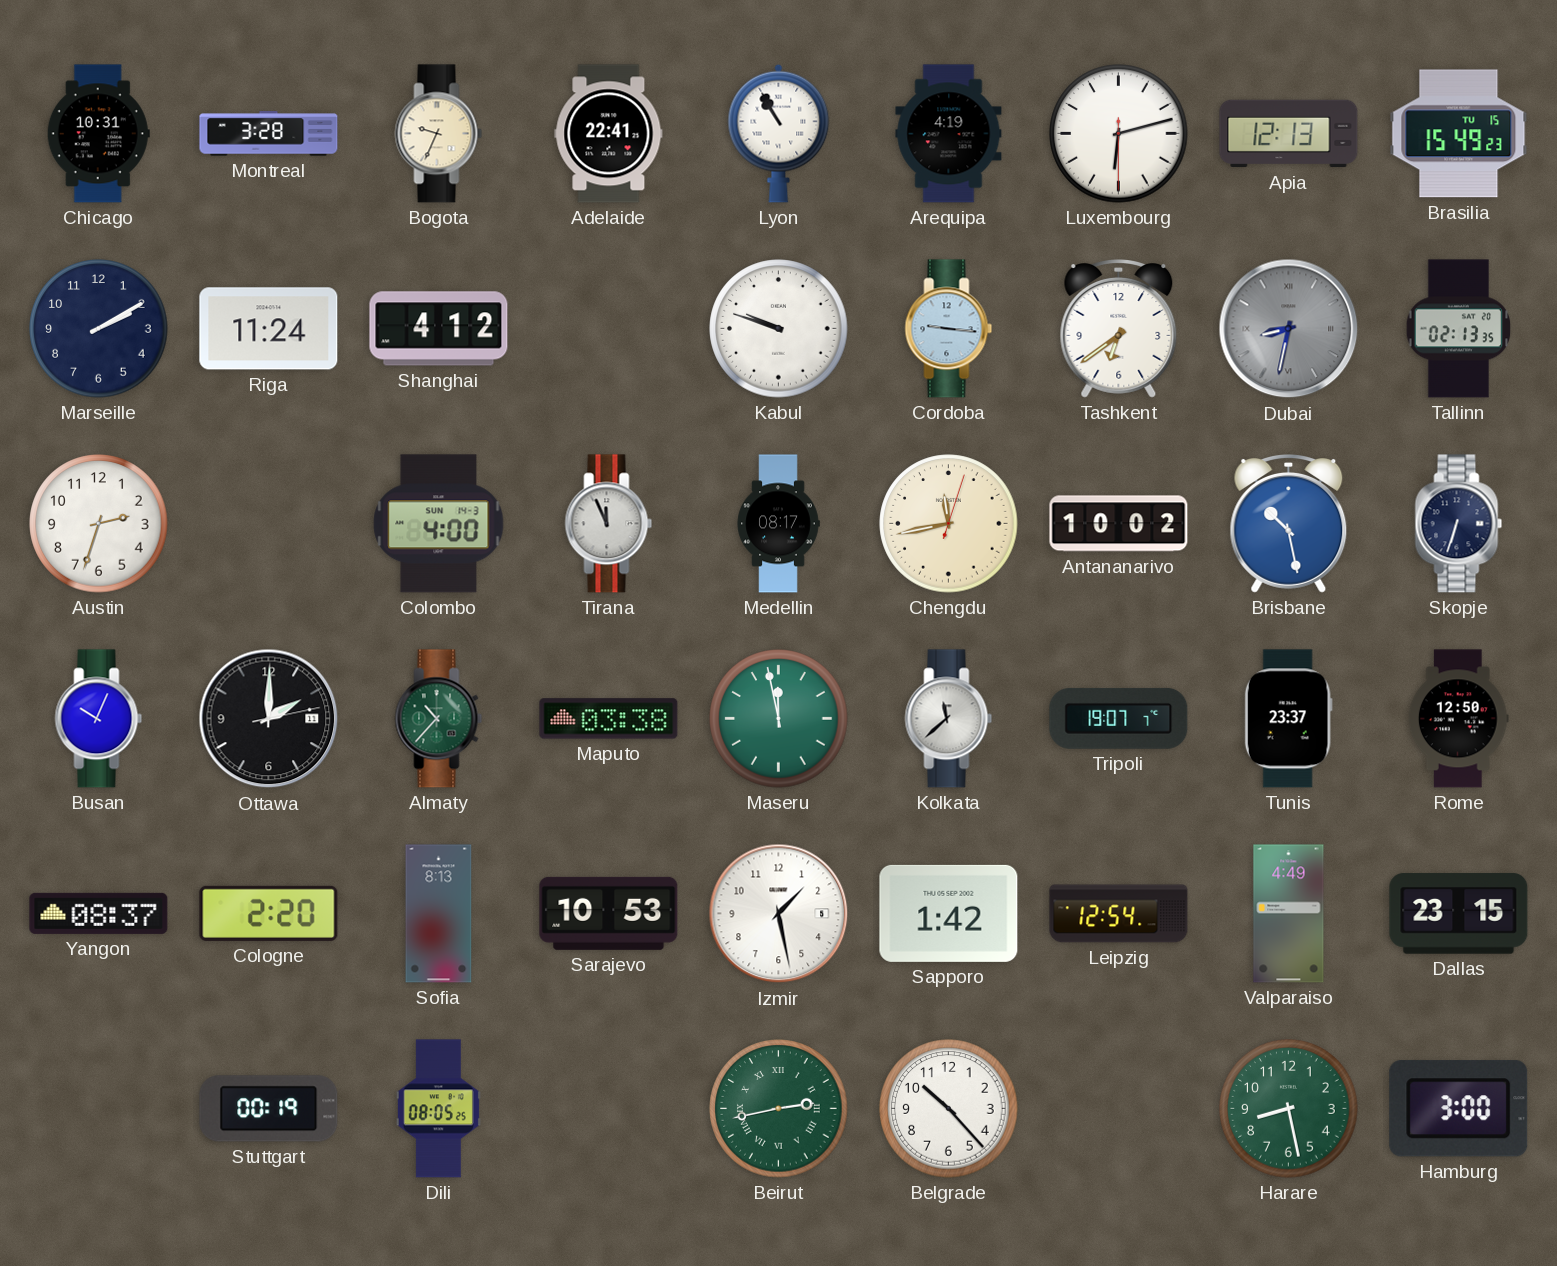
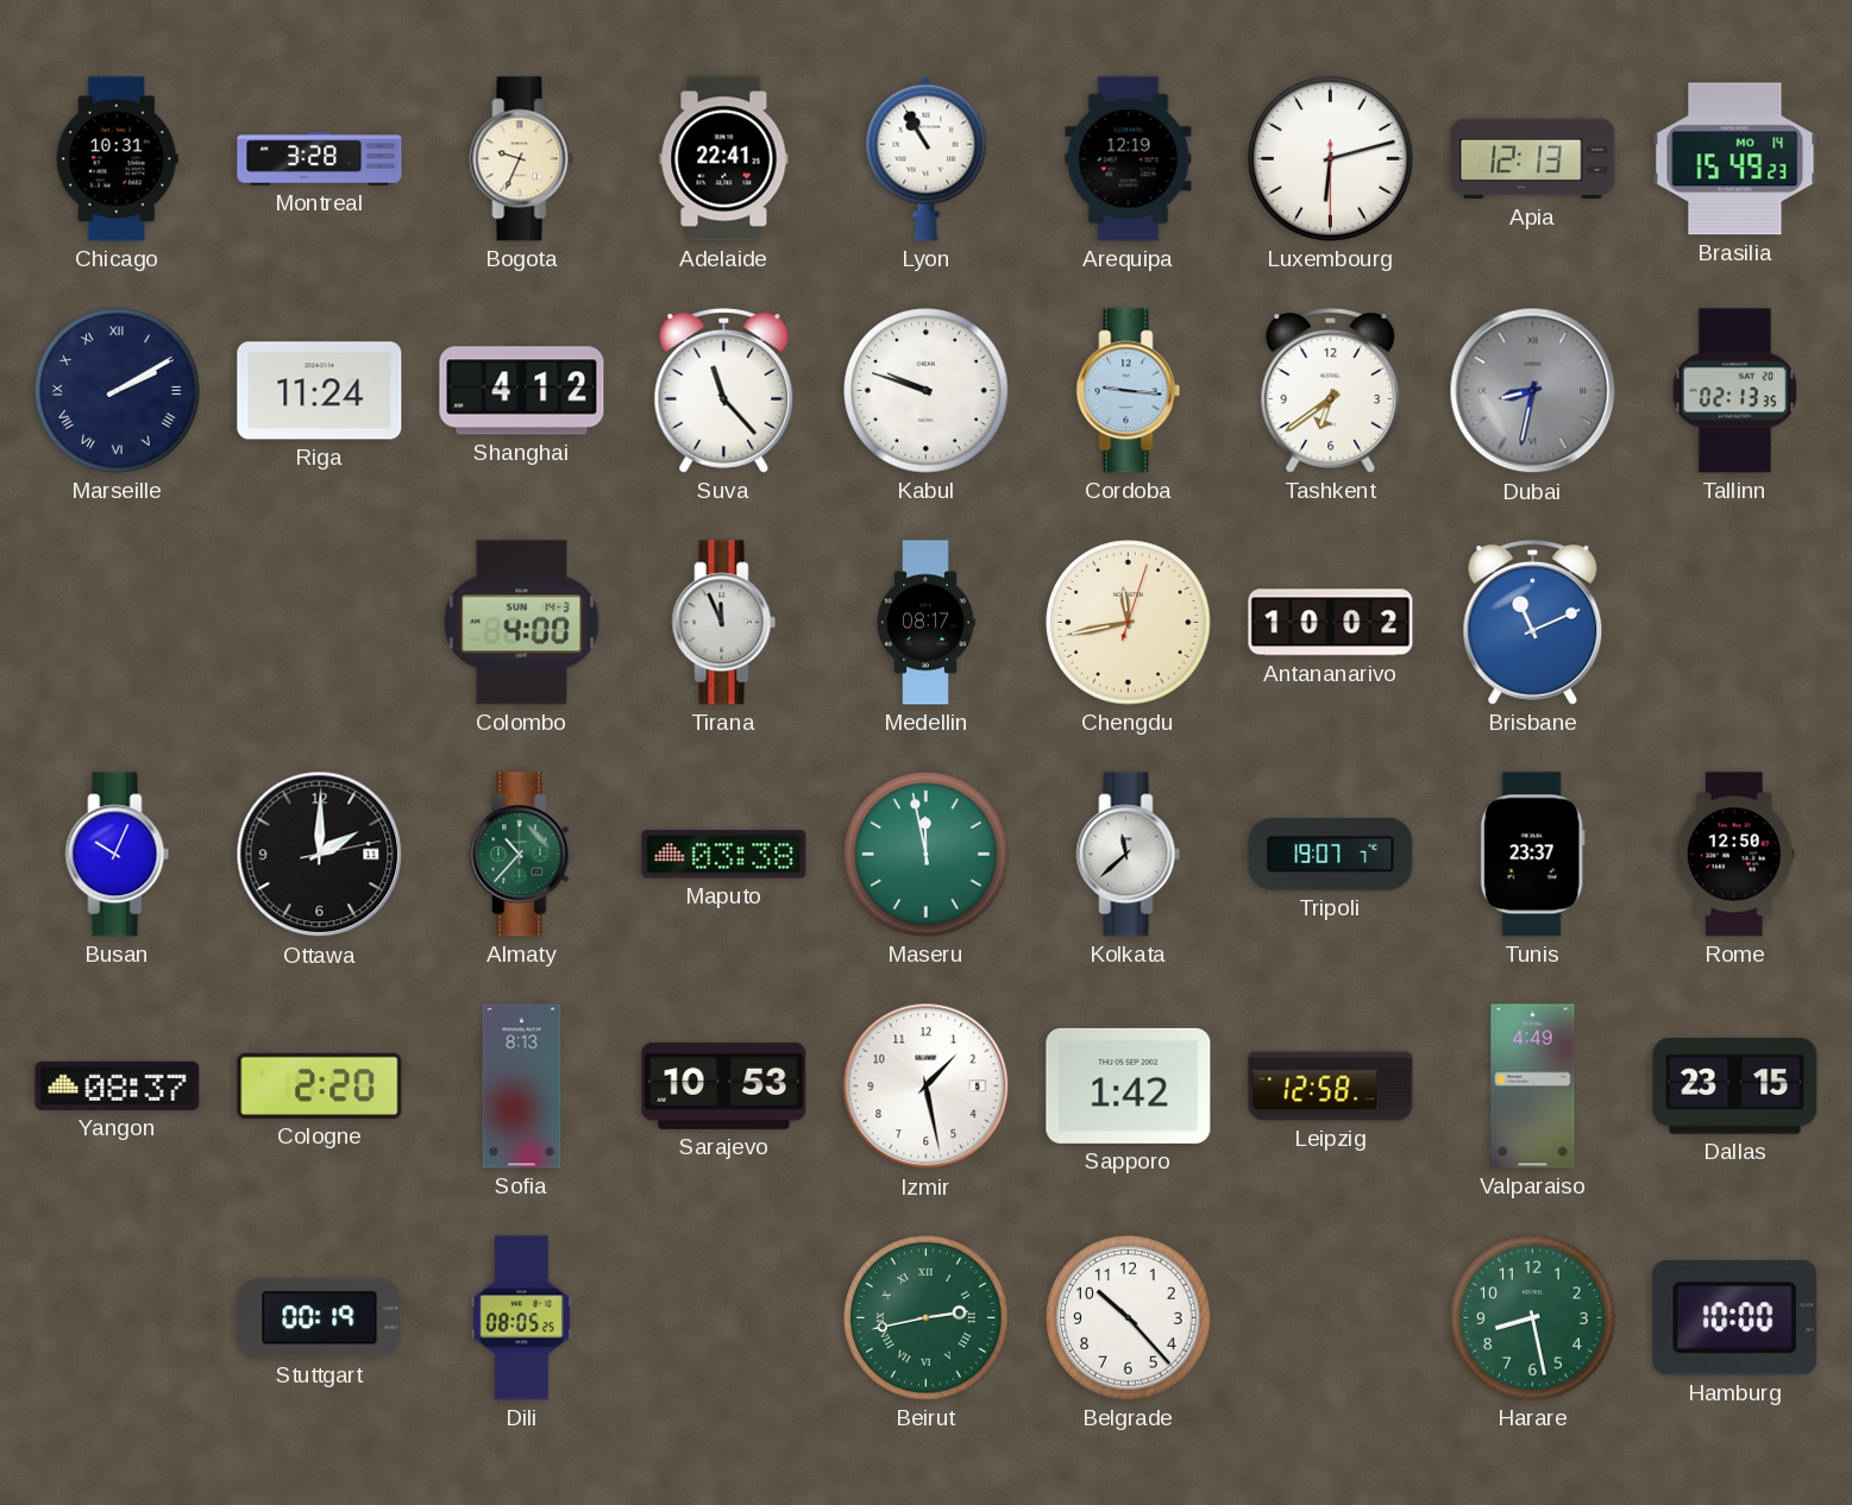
Arequipa: 4:19 -> 12:19 (1129, 159)
Brasilia date: TU 15 -> MO 14 (1735, 159)
Marseille numerals: Arabic -> Roman (118, 391)
Suva: none -> 11:23 (724, 391)
Austin: 2:33 -> none (99, 524)
Brisbane: 10:28 -> 11:11 (1533, 623)
Skopje: 6:33 -> none (1459, 524)
Leipzig: 12:54 -> 12:58 (1331, 1087)
Hamburg: 3:00 -> 10:00 (1735, 1318)
